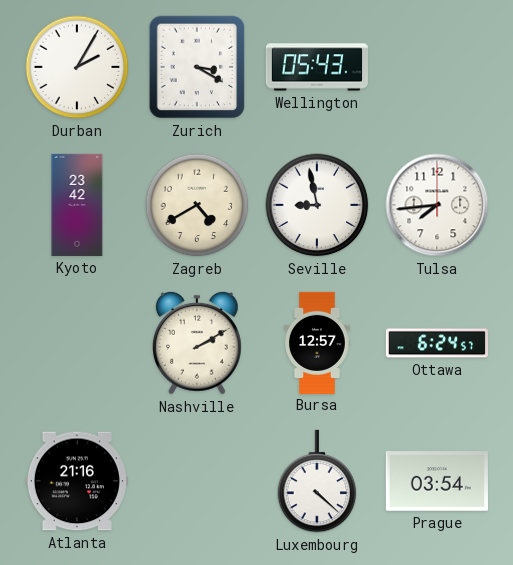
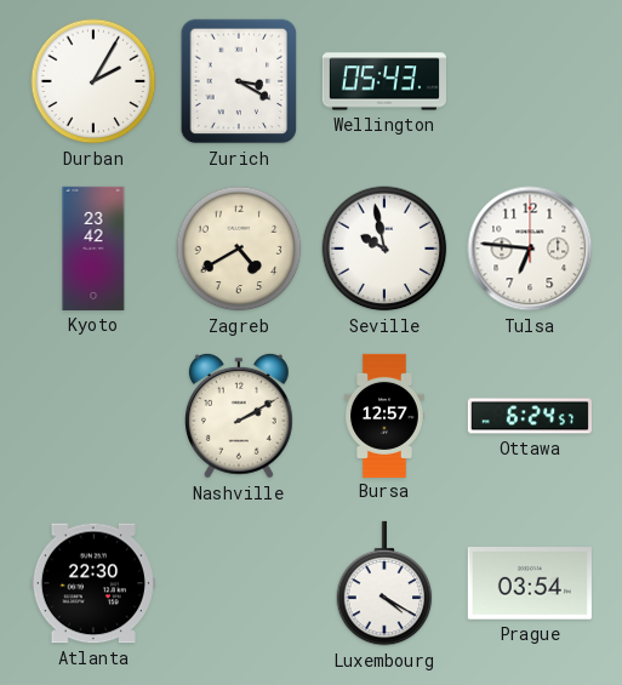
Seville: 8:58 -> 9:58 (384, 249)
Tulsa: 7:44 -> 6:46 (530, 249)
Atlanta: 21:16 -> 22:30 (93, 583)
Luxembourg: 4:22 -> 4:20 (384, 583)
